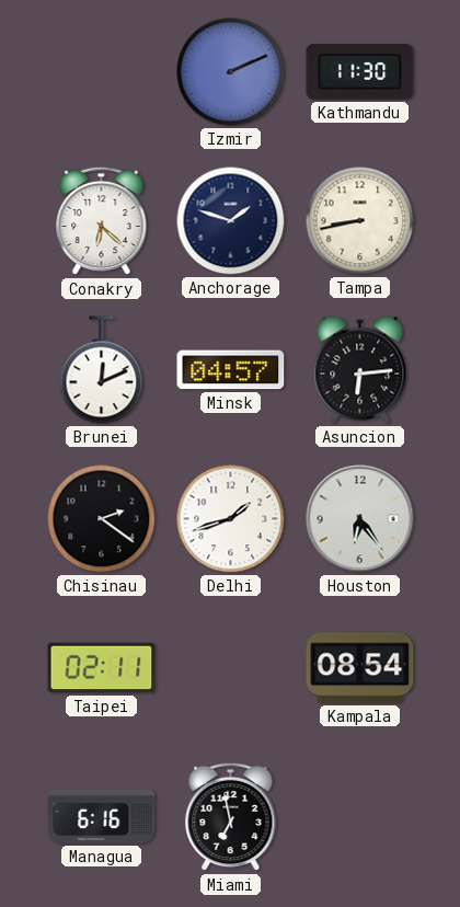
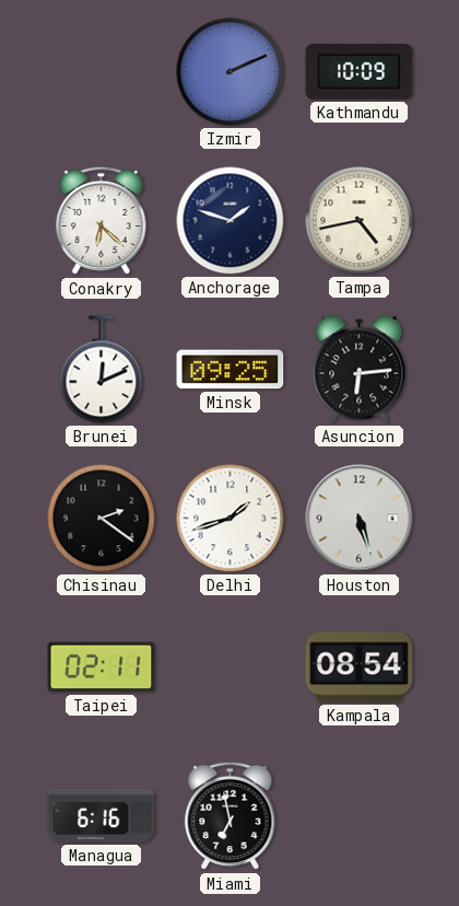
Kathmandu: 11:30 -> 10:09 (360, 72)
Tampa: 8:43 -> 4:43 (360, 221)
Minsk: 04:57 -> 09:25 (231, 370)
Houston: 6:24 -> 5:27 (360, 519)
